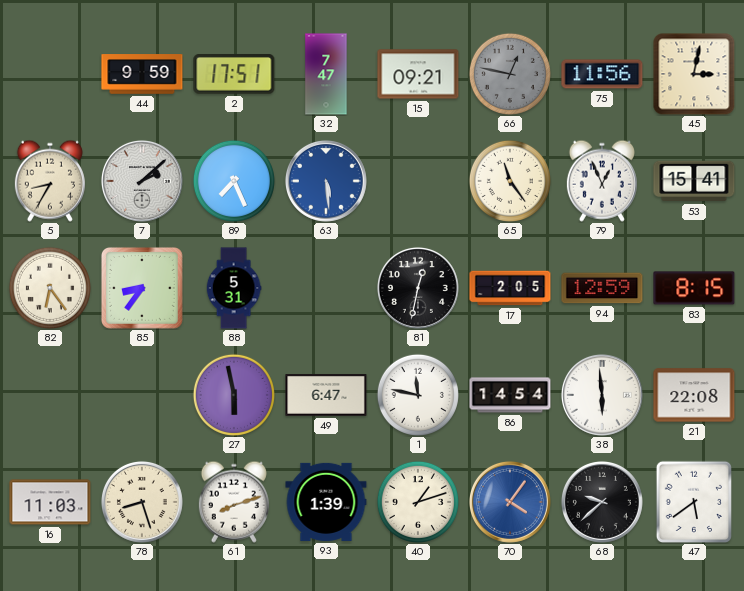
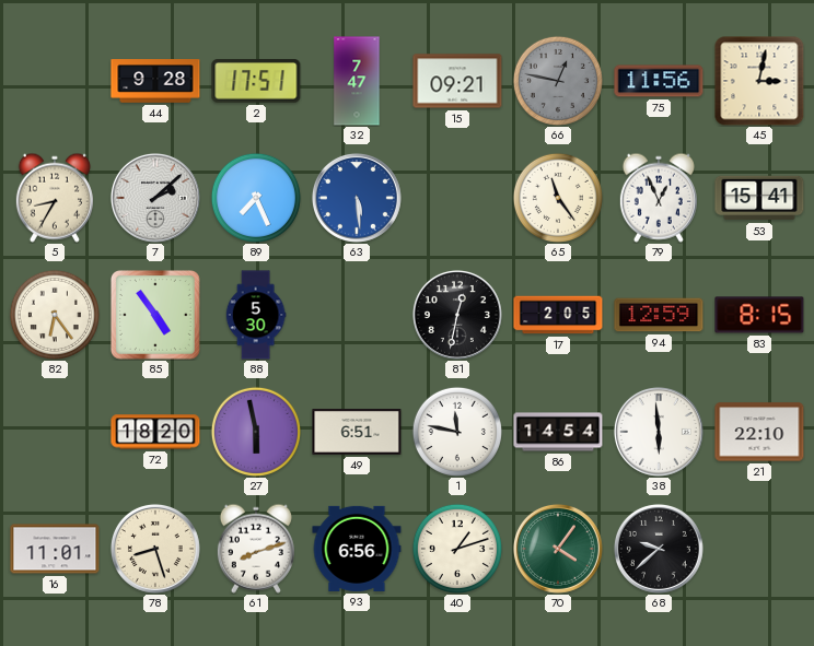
44: 9:59 -> 9:28 (155, 81)
85: 8:36 -> 4:54 (155, 315)
88: 5:31 -> 5:30 (256, 315)
72: none -> 18:20 (155, 432)
49: 6:47 -> 6:51 (357, 433)
21: 22:08 -> 22:10 (759, 432)
16: 11:03 -> 11:01 (55, 549)
93: 1:39 -> 6:56 (357, 549)
70 dial: blue -> green (558, 549)
47: 5:39 -> none (693, 501)
